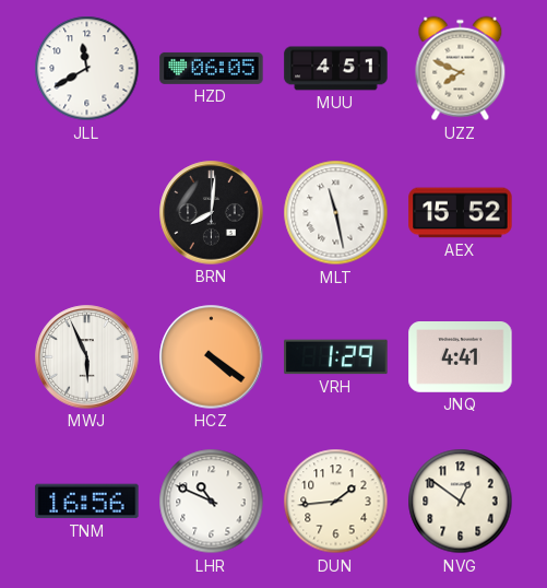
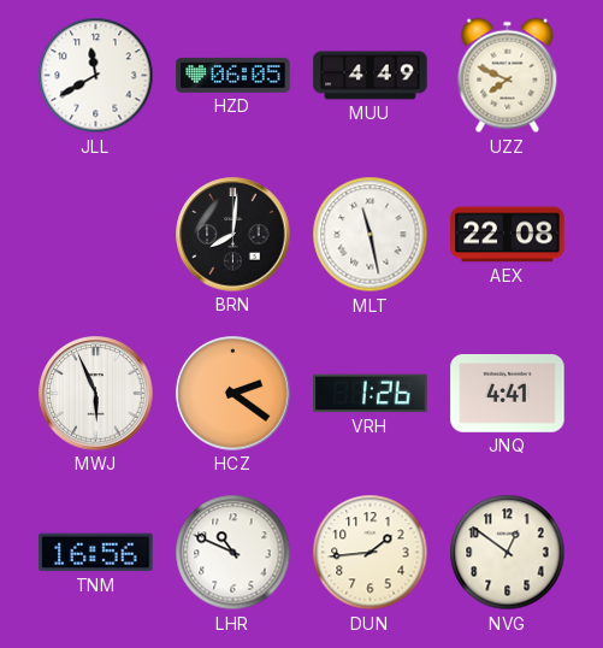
MUU: 4:51 -> 4:49 (371, 76)
AEX: 15:52 -> 22:08 (508, 235)
HCZ: 4:21 -> 2:21 (233, 394)
VRH: 1:29 -> 1:26 (371, 394)
